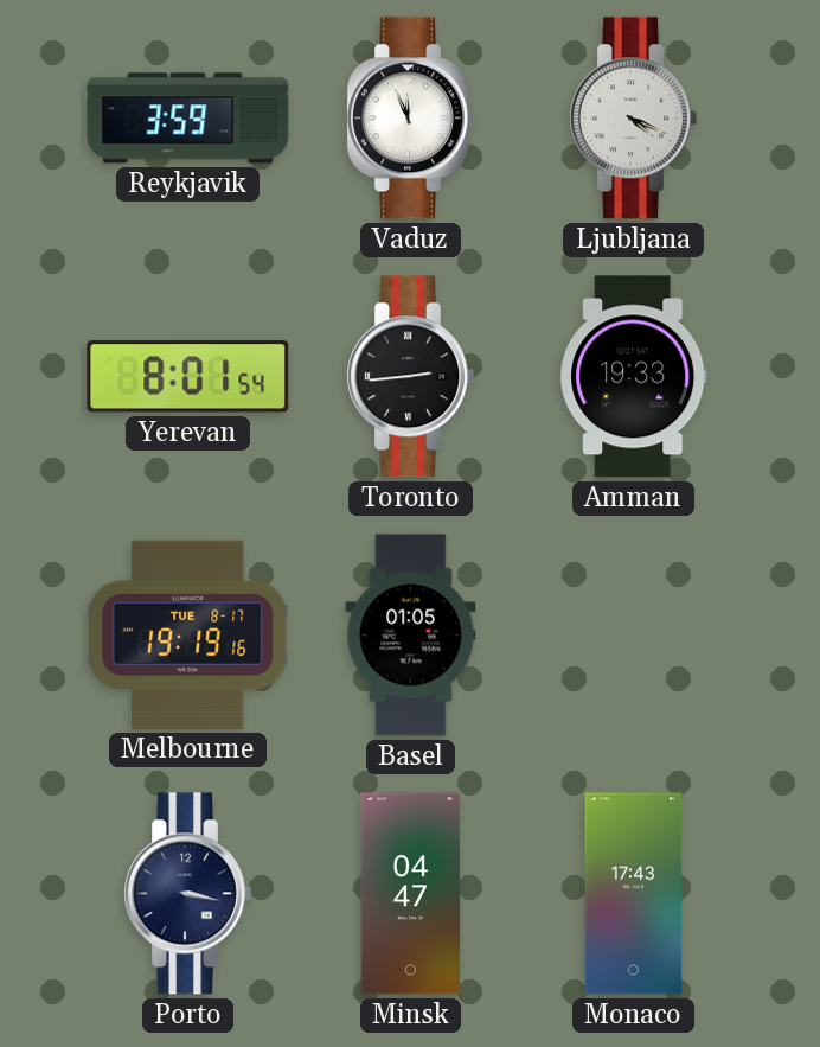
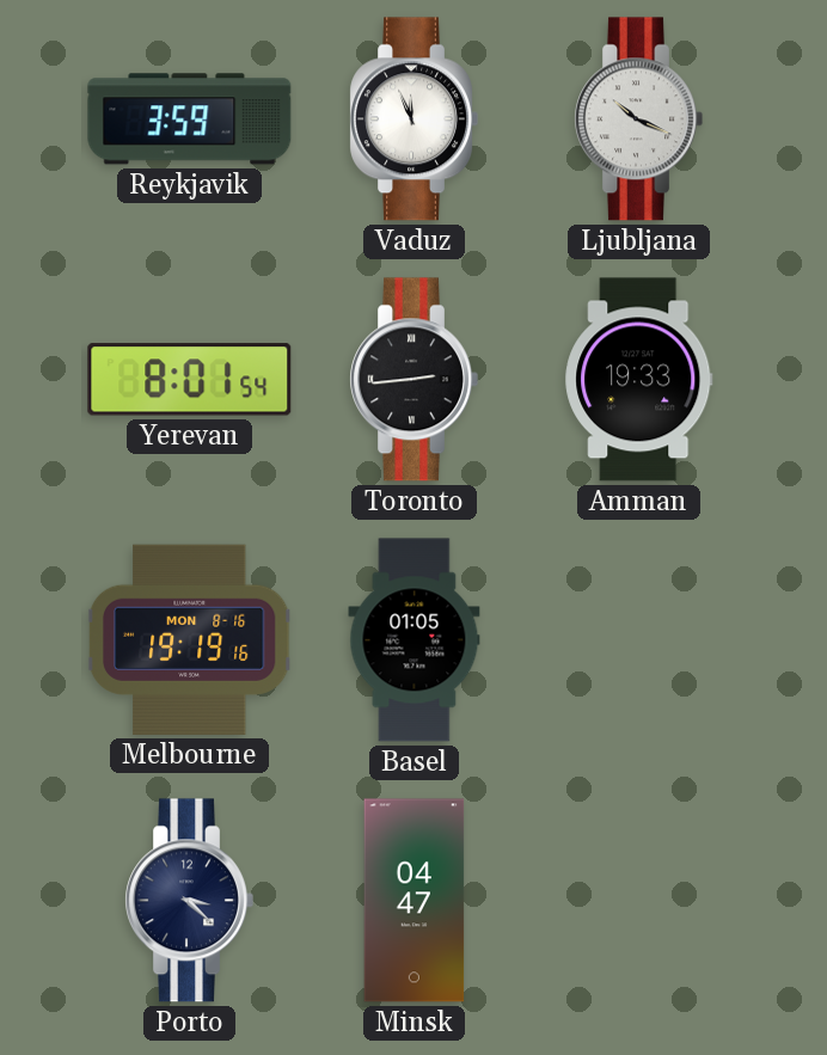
Ljubljana: 4:19 -> 10:19 (638, 119)
Melbourne date: TUE 8-17 -> MON 8-16 (189, 639)
Porto: 3:17 -> 3:22 (189, 901)
Monaco: 17:43 -> none (634, 894)
